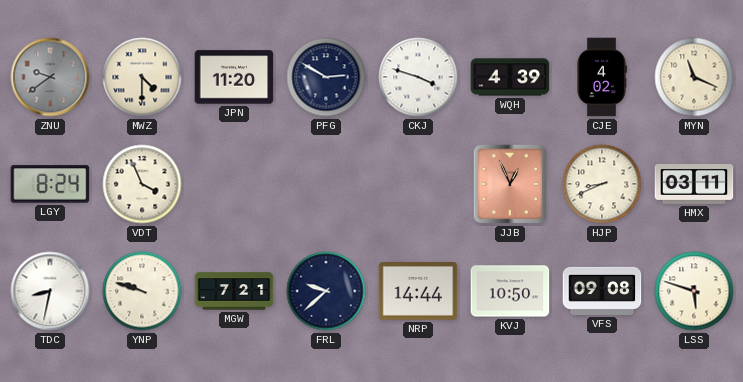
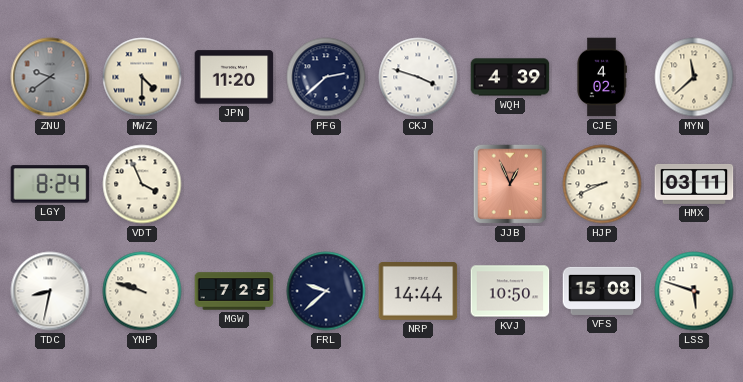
PFG: 2:50 -> 2:38 (326, 77)
MYN: 11:19 -> 11:38 (694, 77)
MGW: 7:21 -> 7:25 (234, 291)
VFS: 09:08 -> 15:08 (602, 291)
